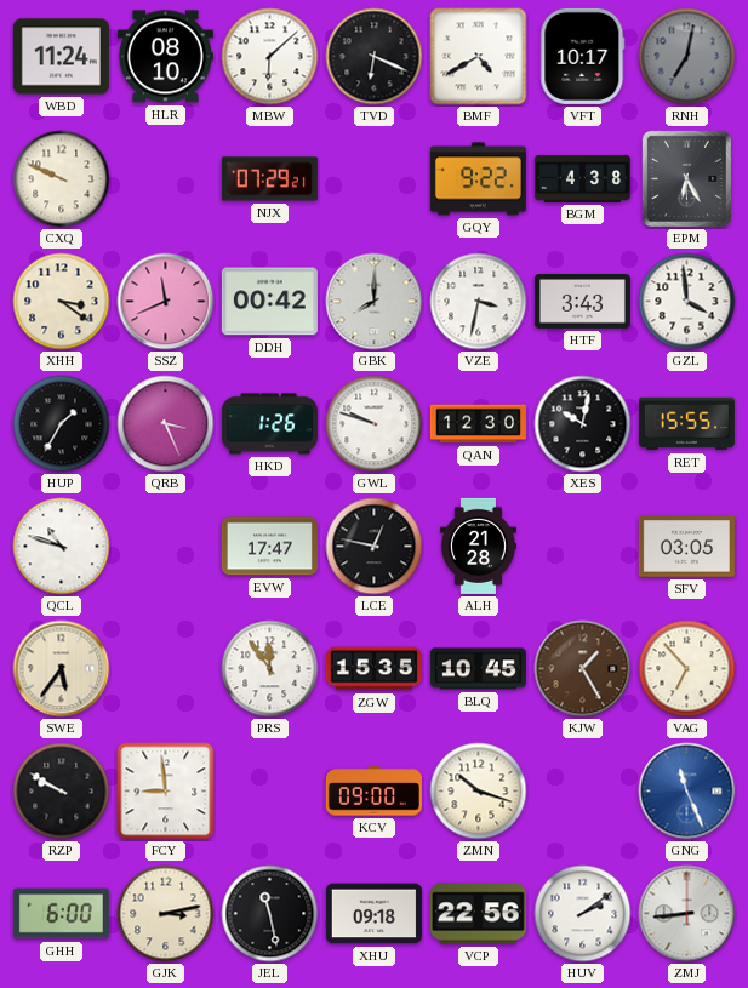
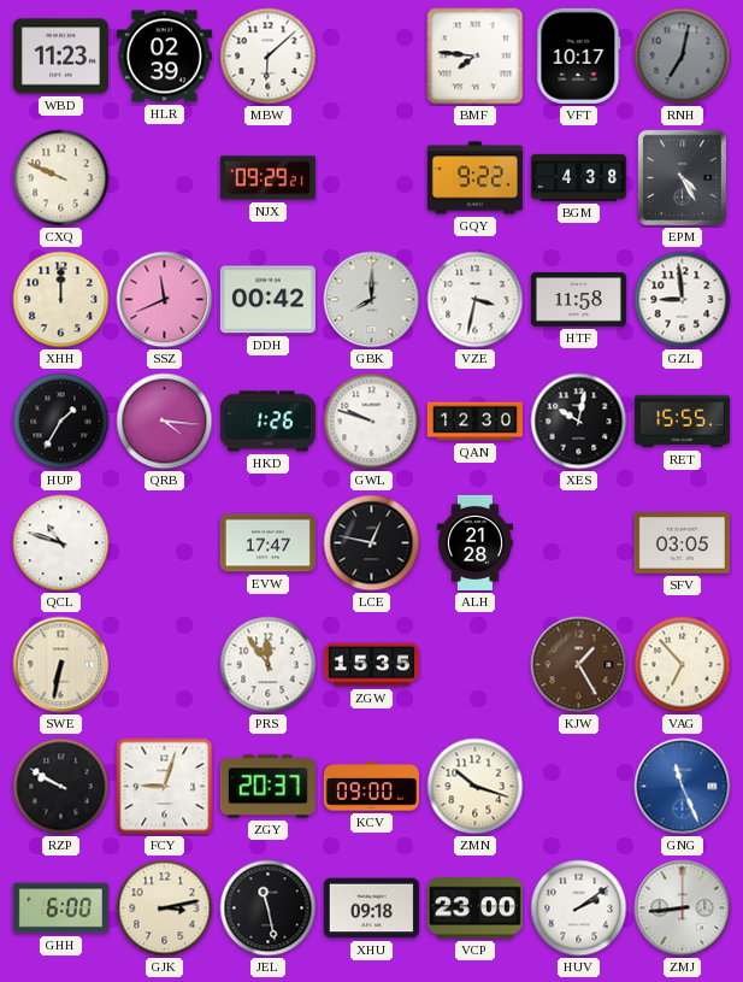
WBD: 11:24 -> 11:23 (60, 57)
HLR: 08:10 -> 02:39 (164, 57)
TVD: 6:19 -> none (375, 57)
BMF: 4:40 -> 7:46 (476, 57)
NJX: 07:29 -> 09:29 (267, 178)
EPM: 6:25 -> 4:25 (682, 177)
XHH: 3:21 -> 12:00 (61, 300)
HTF: 3:43 -> 11:58 (578, 300)
GZL: 3:59 -> 8:59 (683, 300)
QRB: 3:26 -> 4:16 (165, 422)
SWE: 5:36 -> 6:32 (61, 665)
BLQ: 10:45 -> none (478, 669)
FCY: 8:59 -> 9:03 (165, 787)
ZGY: none -> 20:37 (267, 787)
VCP: 22:56 -> 23:00 (474, 909)
